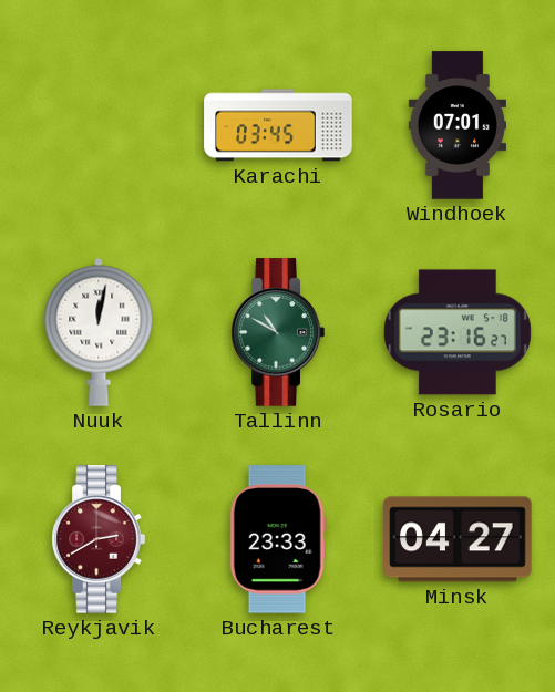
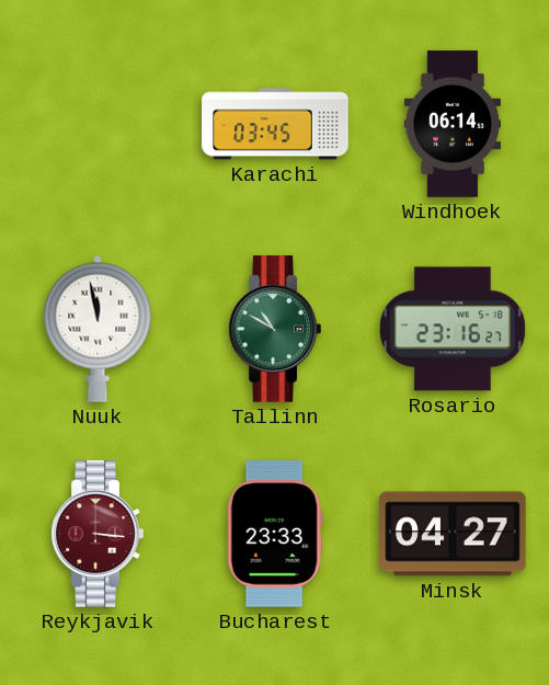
Windhoek: 07:01 -> 06:14 (451, 124)
Nuuk: 12:02 -> 11:58 (98, 329)
Reykjavik: 2:40 -> 3:16 (98, 534)
